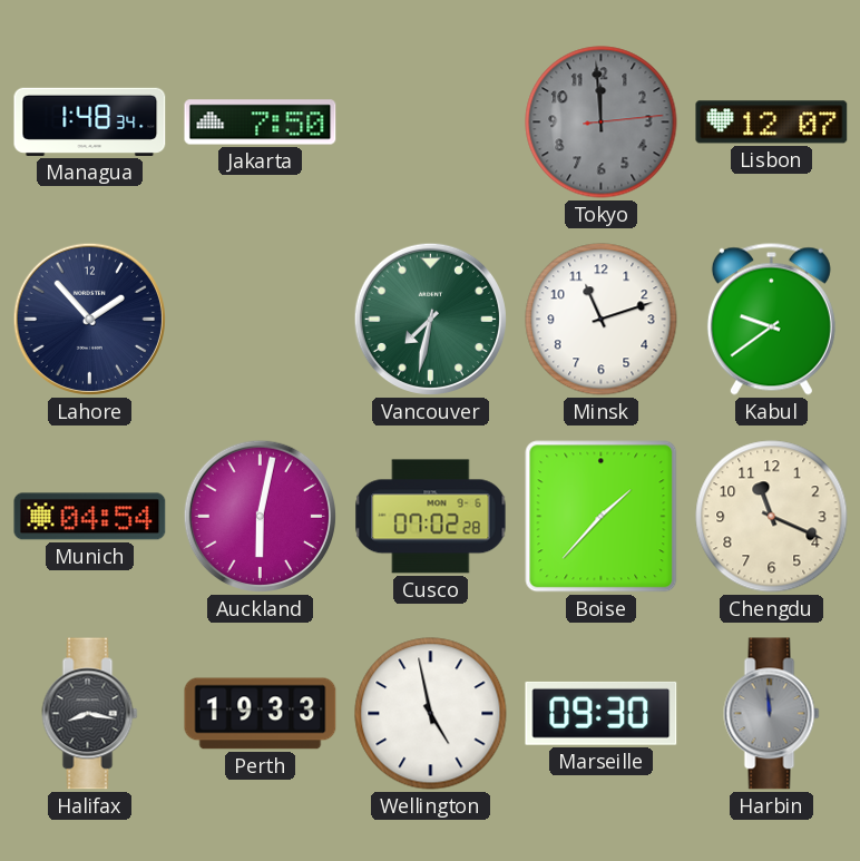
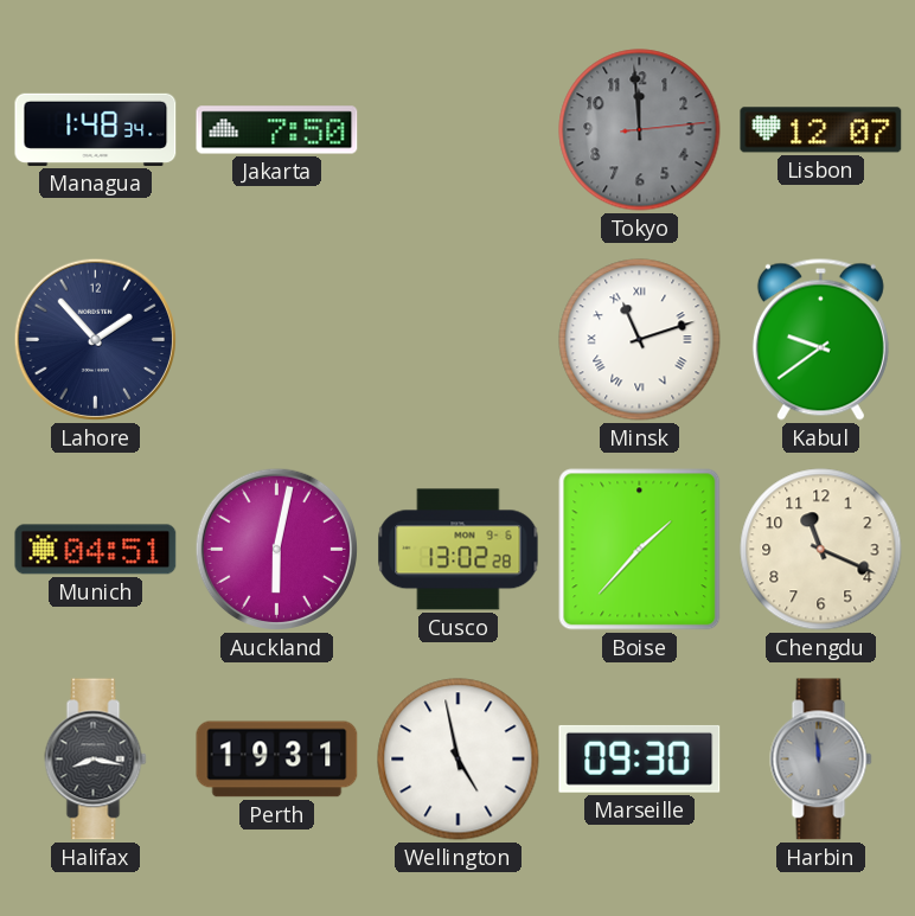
Vancouver: 7:32 -> none (430, 319)
Minsk numerals: Arabic -> Roman (640, 340)
Munich: 04:54 -> 04:51 (96, 550)
Cusco: 07:02 -> 13:02 (459, 550)
Perth: 19:33 -> 19:31 (277, 760)
